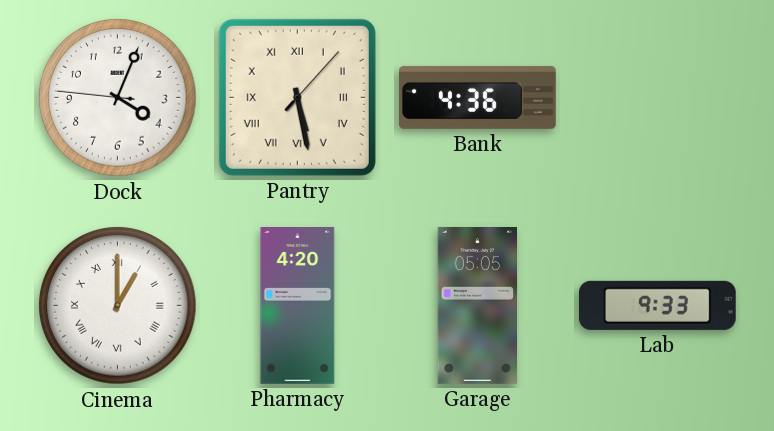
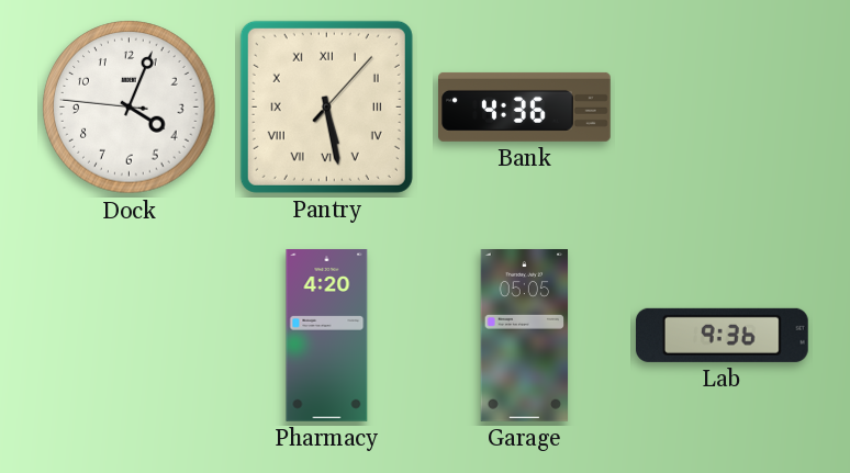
Cinema: 1:00 -> none (118, 306)
Lab: 9:33 -> 9:36 (722, 335)
